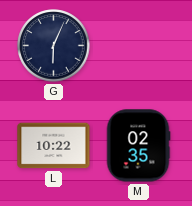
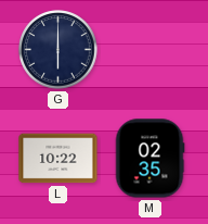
G: 6:04 -> 6:00 (58, 50)
